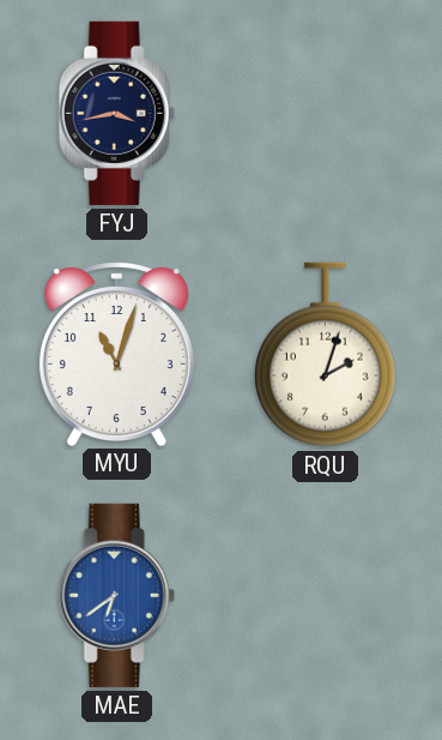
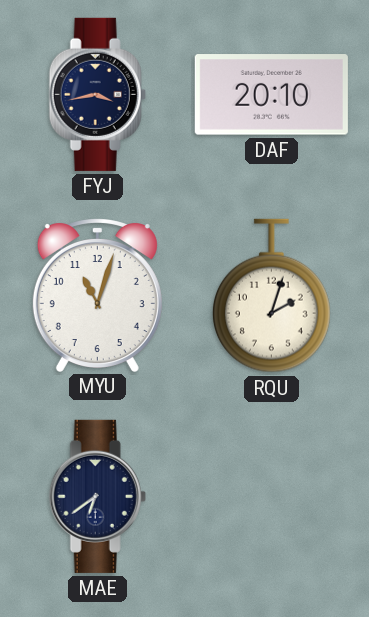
DAF: none -> 20:10 (271, 95)
MAE dial: blue -> navy (97, 496)
